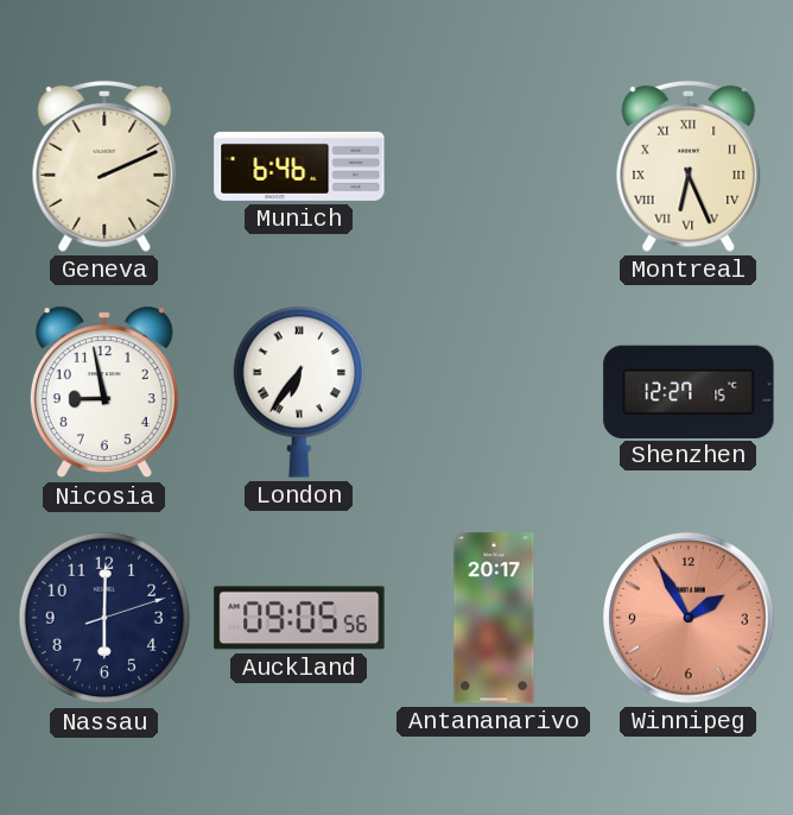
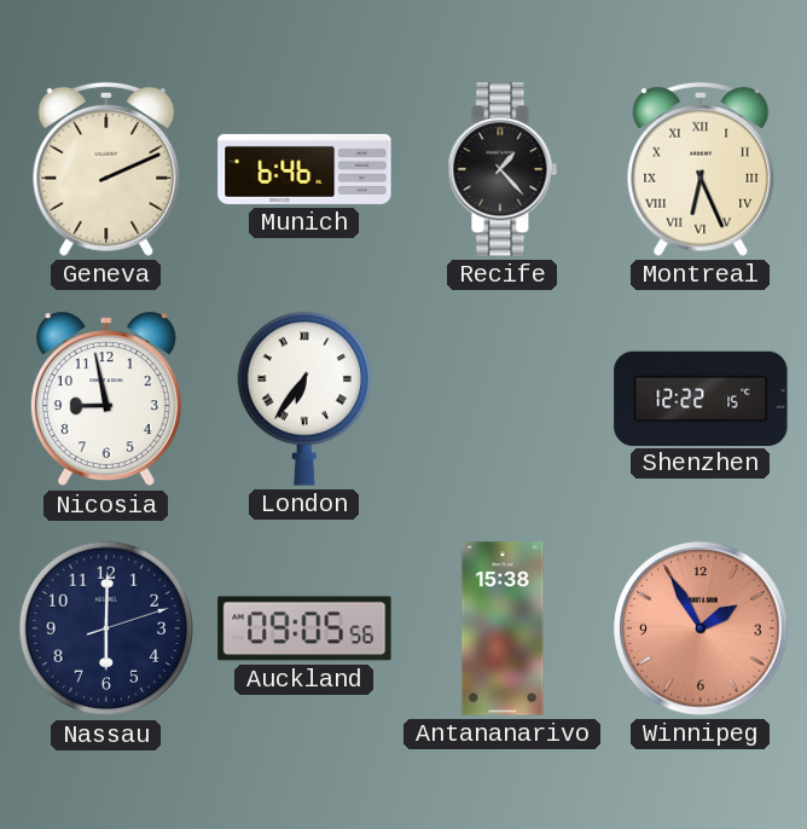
Recife: none -> 1:23 (503, 169)
Shenzhen: 12:27 -> 12:22 (701, 398)
Antananarivo: 20:17 -> 15:38 (503, 628)
